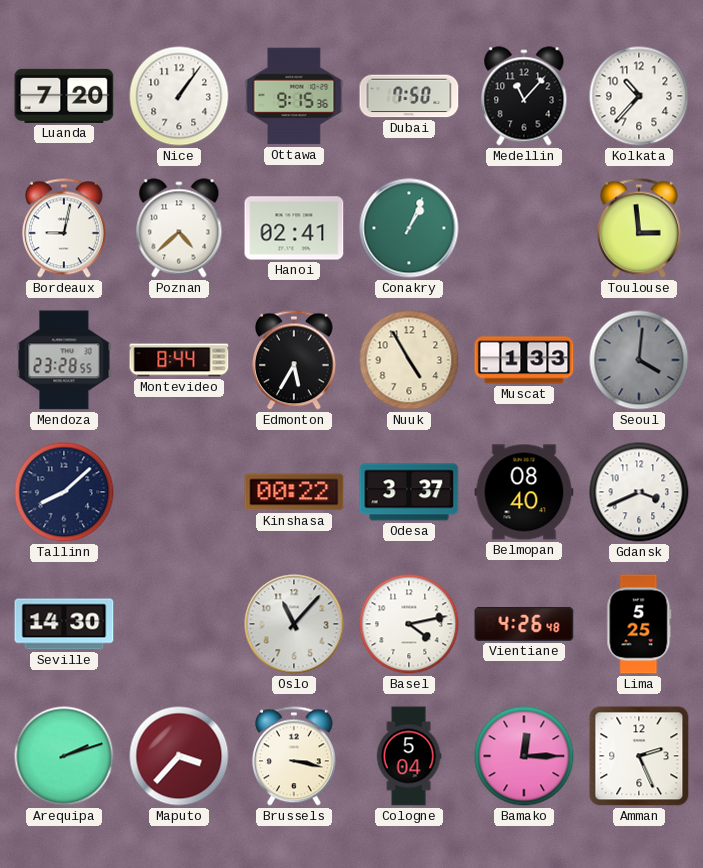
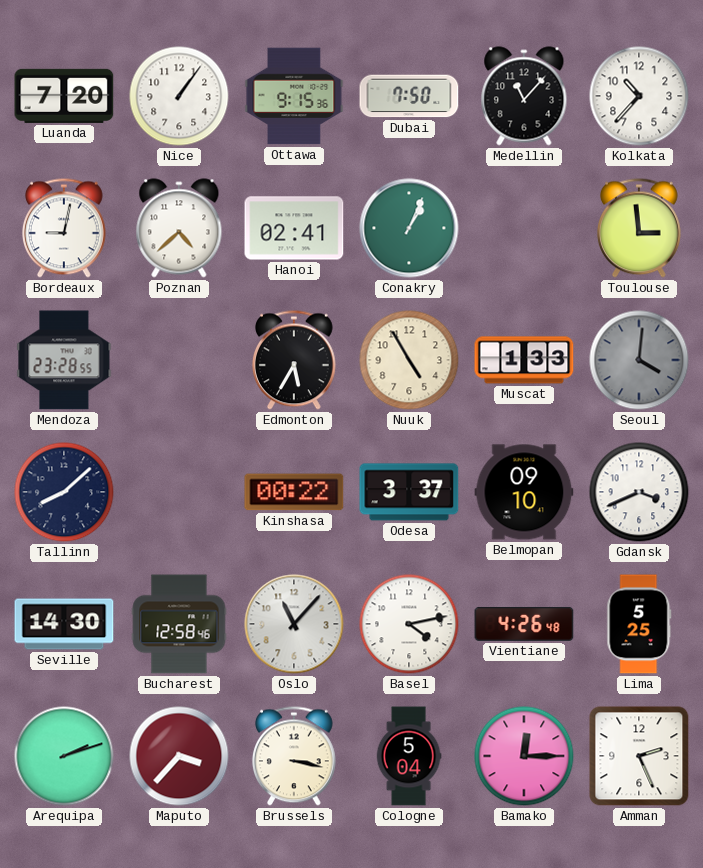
Montevideo: 8:44 -> none (179, 360)
Belmopan: 08:40 -> 09:10 (524, 492)
Bucharest: none -> 12:58 (179, 624)
